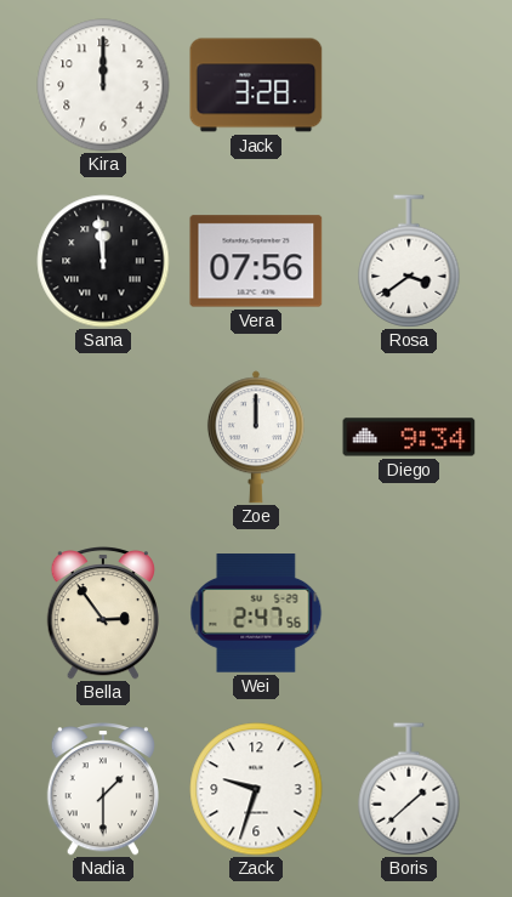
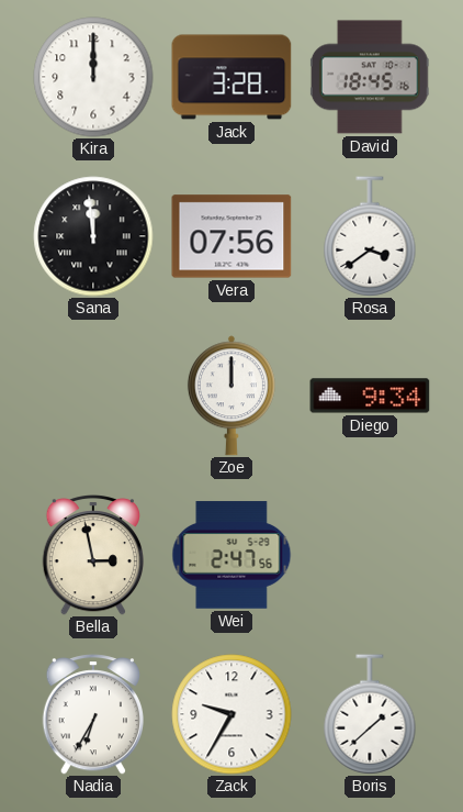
David: none -> 18:45 (370, 77)
Bella: 2:54 -> 2:58 (92, 556)
Nadia: 1:30 -> 6:35 (92, 715)
Zack: 9:33 -> 9:35 (231, 714)
